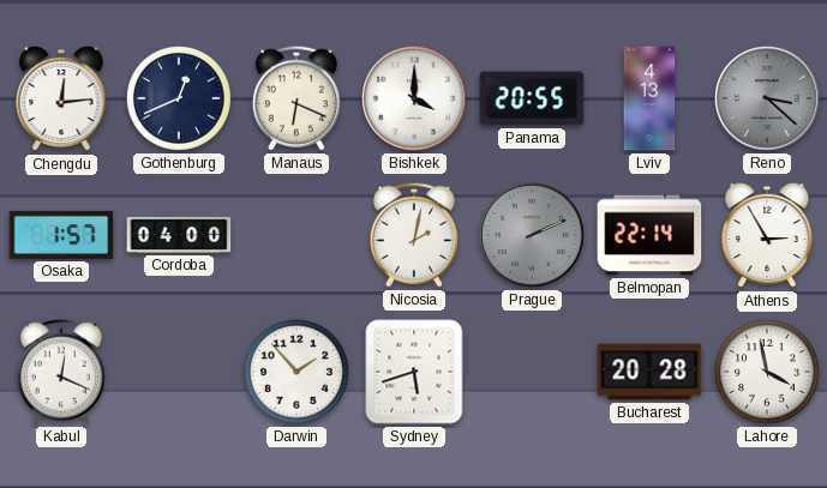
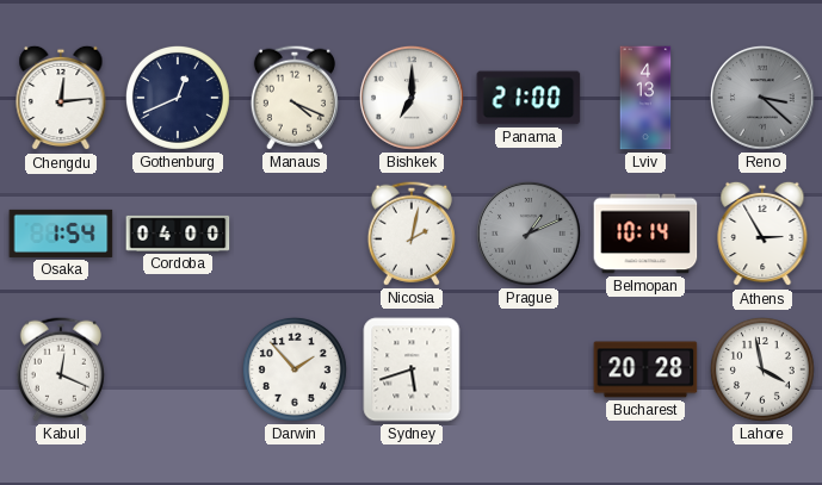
Manaus: 6:19 -> 4:19 (295, 98)
Bishkek: 4:00 -> 7:00 (413, 99)
Panama: 20:55 -> 21:00 (529, 98)
Osaka: 1:57 -> 1:54 (61, 234)
Prague: 2:11 -> 1:11 (530, 235)
Belmopan: 22:14 -> 10:14 (645, 234)
